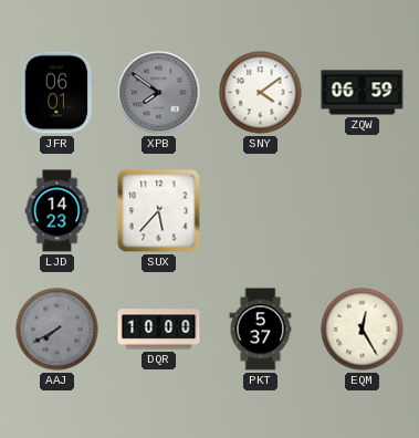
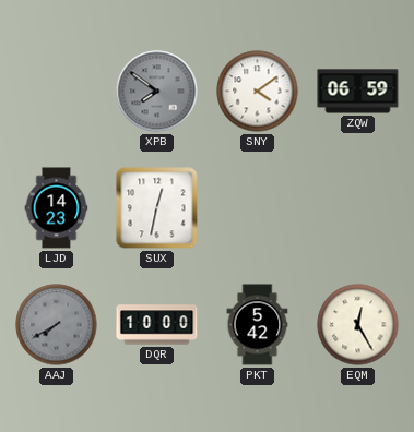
JFR: 06:01 -> none (56, 93)
SUX: 5:37 -> 12:32 (157, 208)
PKT: 5:37 -> 5:42 (258, 325)
